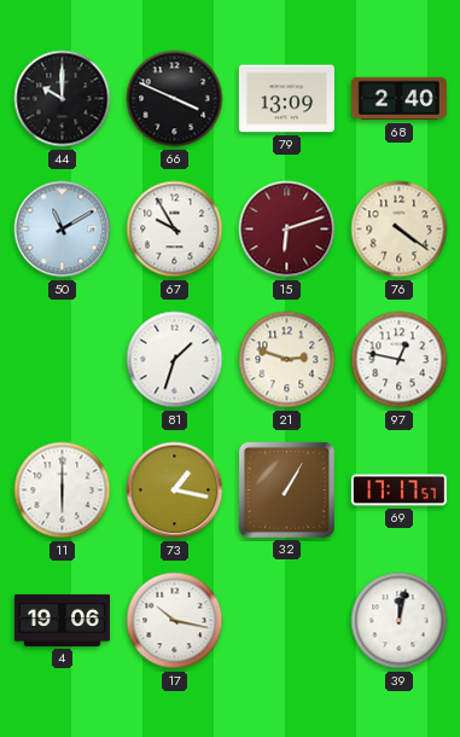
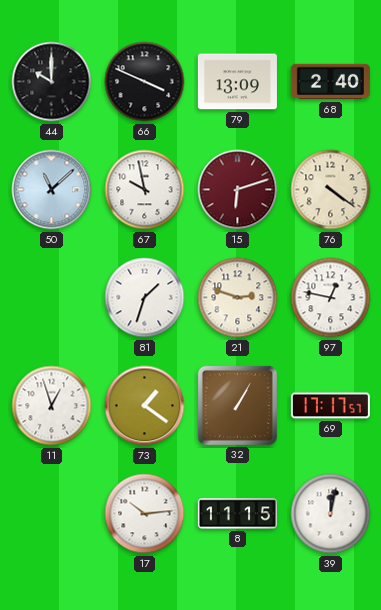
50: 11:10 -> 11:08 (52, 190)
67: 9:55 -> 9:58 (145, 190)
11: 6:00 -> 12:57 (52, 406)
73: 1:17 -> 1:21 (145, 406)
4: 19:06 -> none (62, 620)
17: 10:17 -> 10:14 (145, 514)
8: none -> 11:15 (237, 514)
